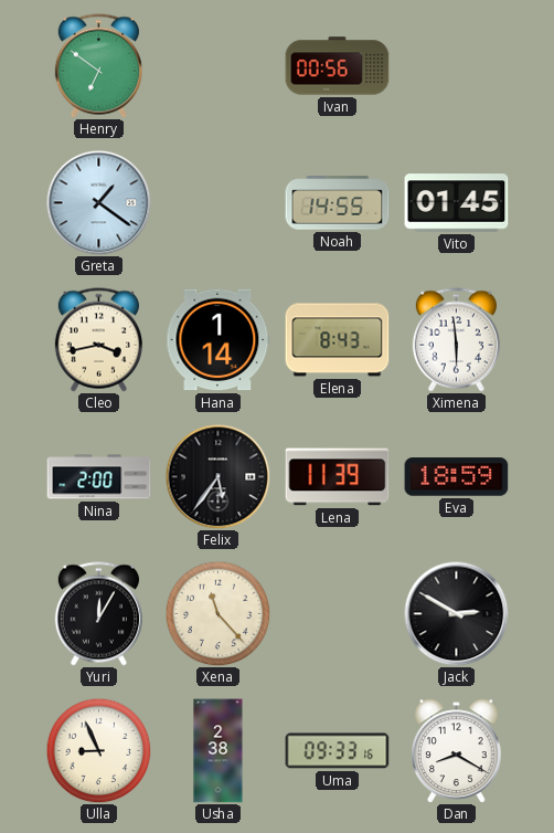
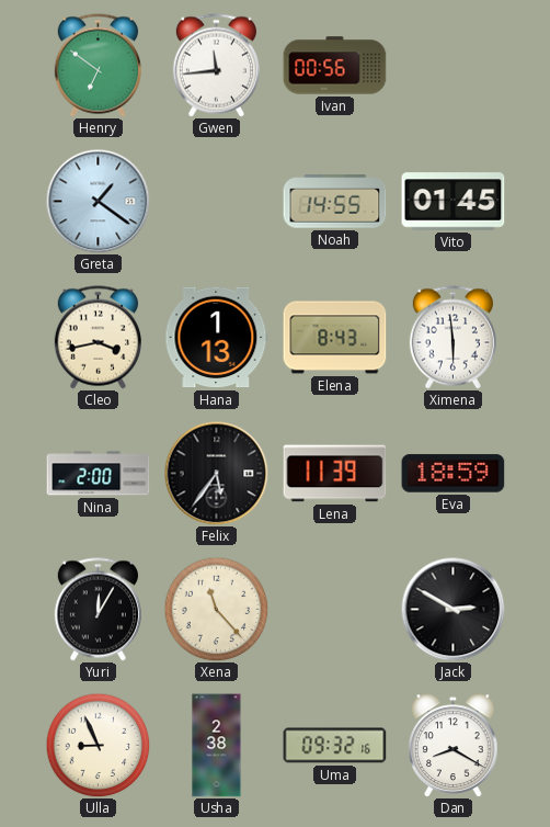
Gwen: none -> 11:44 (216, 66)
Hana: 1:14 -> 1:13 (217, 338)
Uma: 09:33 -> 09:32 (335, 746)
